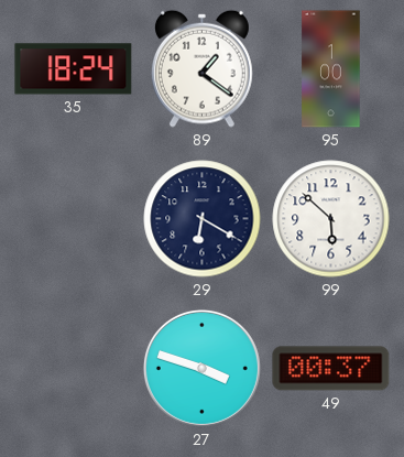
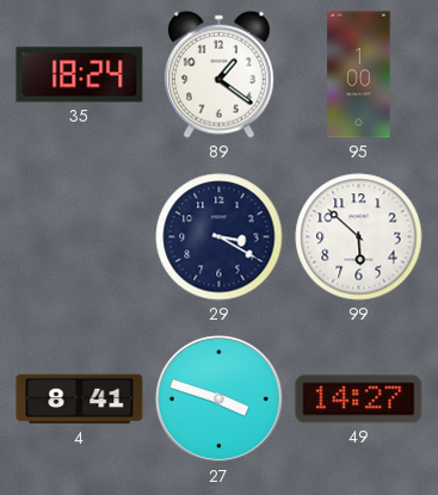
29: 6:20 -> 3:20 (220, 237)
4: none -> 8:41 (80, 400)
49: 00:37 -> 14:27 (359, 400)
